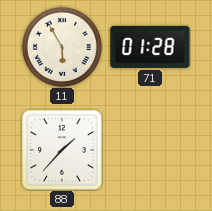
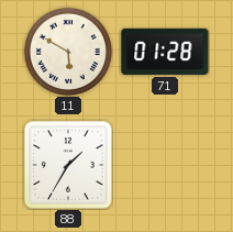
11: 5:55 -> 5:50 (68, 52)
88: 1:37 -> 1:35 (68, 165)
